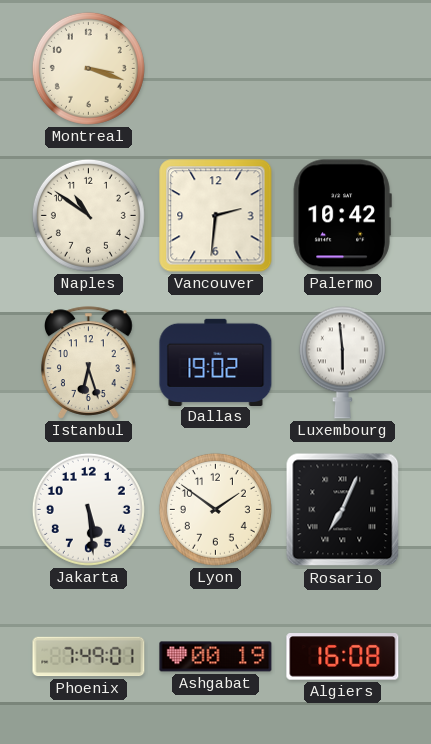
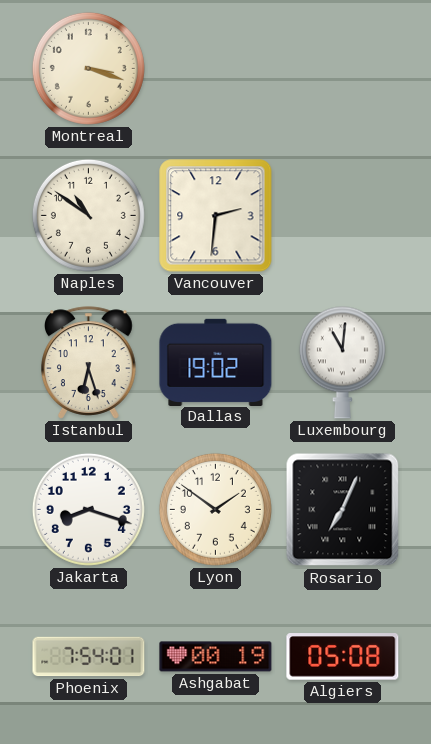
Palermo: 10:42 -> none (342, 216)
Luxembourg: 5:59 -> 11:01 (342, 362)
Jakarta: 5:29 -> 8:18 (88, 509)
Phoenix: 7:49 -> 7:54 (89, 657)
Algiers: 16:08 -> 05:08 (343, 657)
